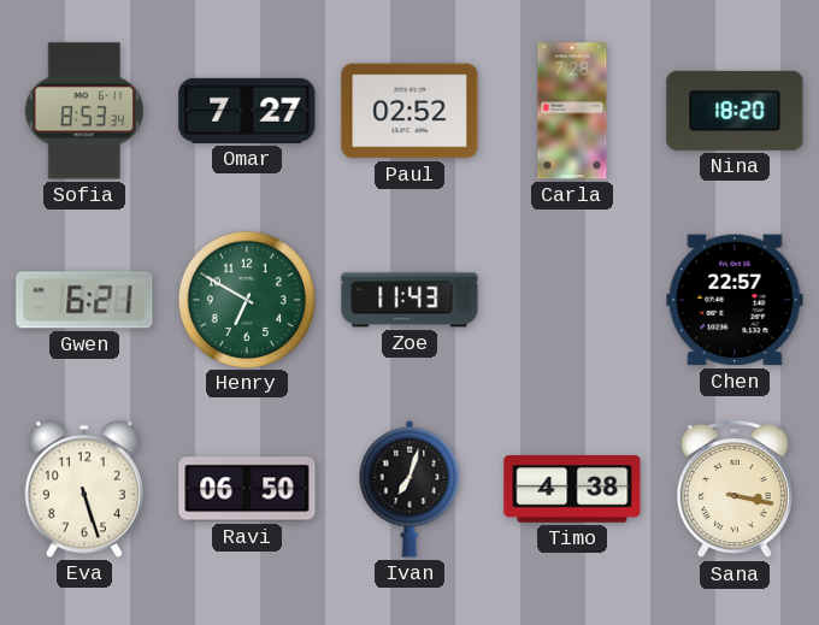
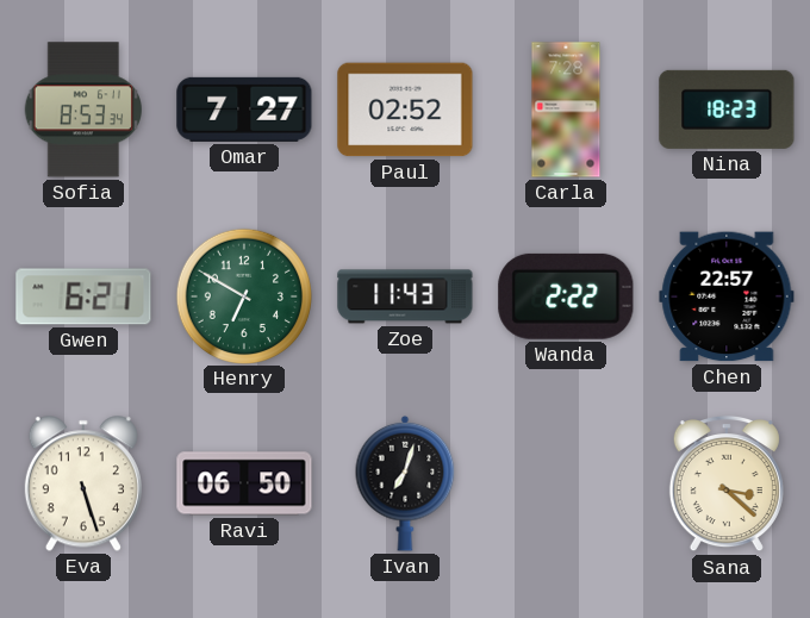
Nina: 18:20 -> 18:23 (727, 110)
Wanda: none -> 2:22 (566, 296)
Timo: 4:38 -> none (572, 490)
Sana: 3:17 -> 3:22 (727, 483)
